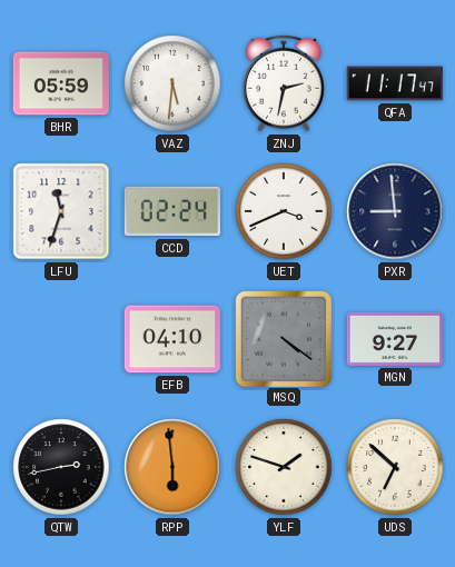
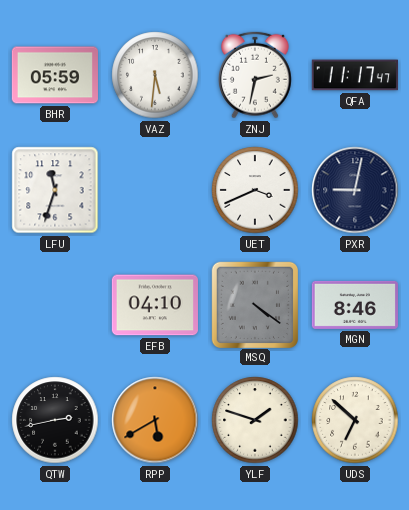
CCD: 02:24 -> none (172, 211)
PXR: 8:59 -> 9:02 (355, 190)
MGN: 9:27 -> 8:46 (355, 305)
RPP: 5:59 -> 5:40 (155, 420)
